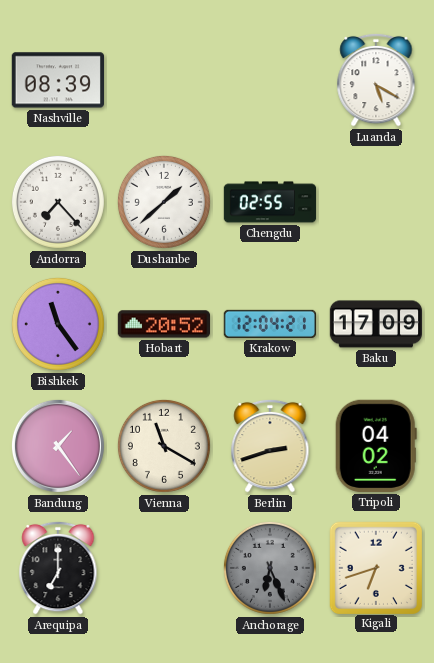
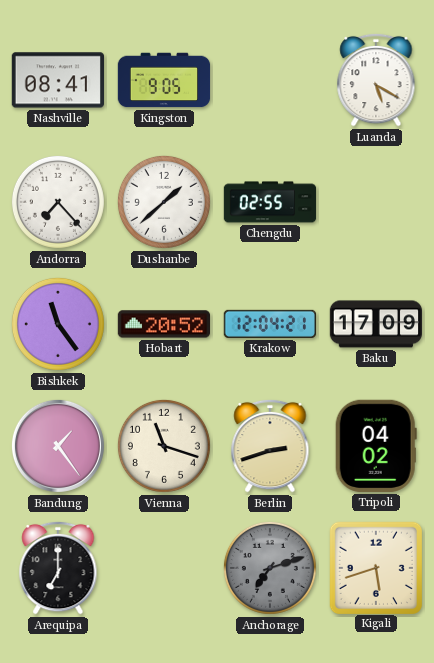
Nashville: 08:39 -> 08:41 (57, 80)
Kingston: none -> 9:05 (164, 80)
Vienna: 11:20 -> 11:18 (164, 446)
Anchorage: 6:26 -> 7:12 (270, 568)
Kigali: 6:42 -> 5:42 (375, 567)
